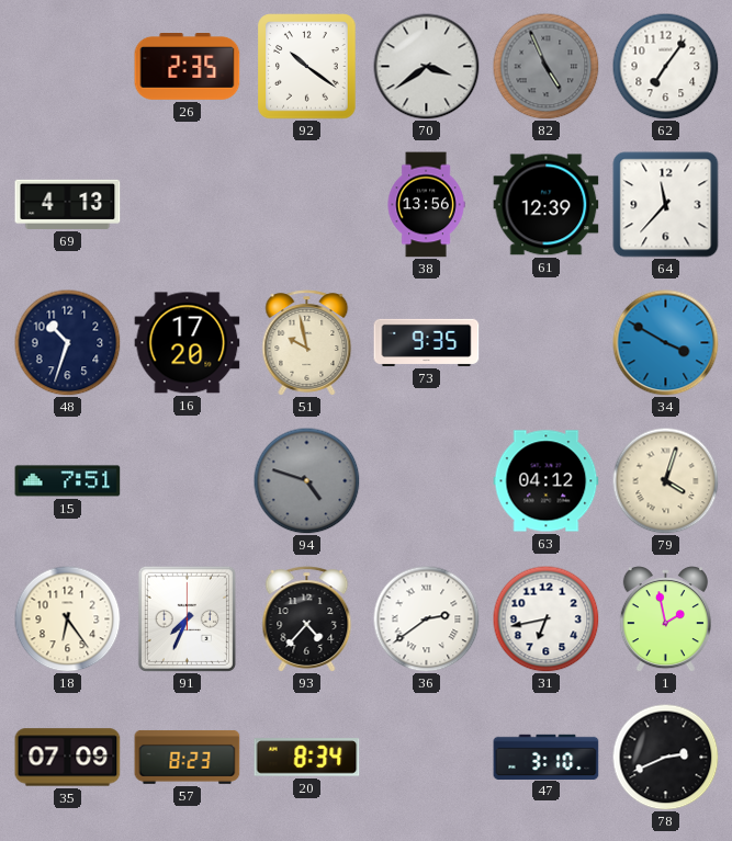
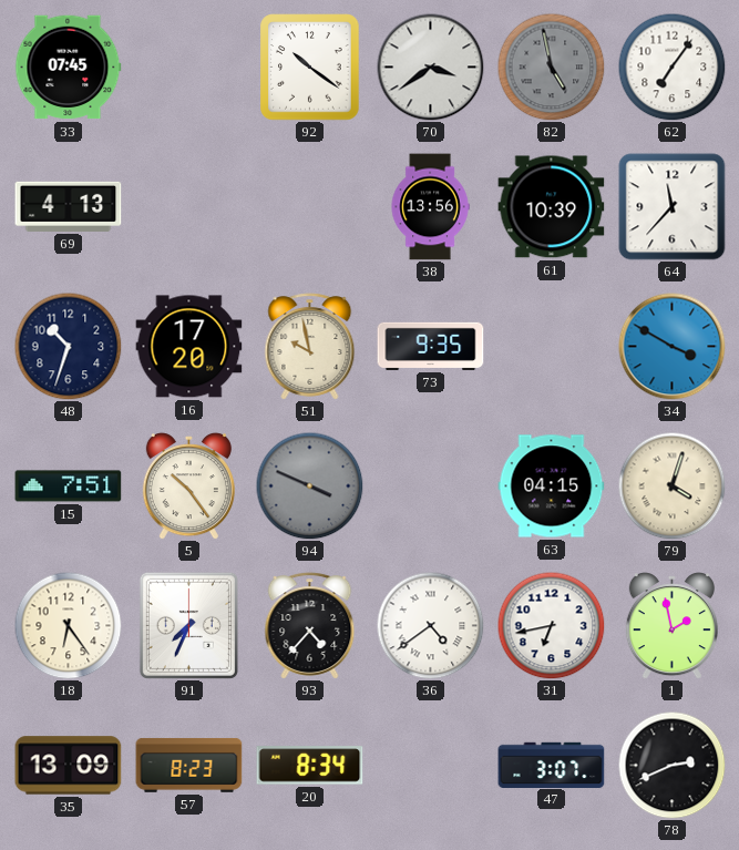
33: none -> 07:45 (69, 68)
26: 2:35 -> none (188, 67)
82: 4:56 -> 4:58 (551, 66)
61: 12:39 -> 10:39 (552, 207)
5: none -> 10:24 (188, 487)
94: 4:48 -> 3:49 (309, 485)
63: 04:12 -> 04:15 (552, 487)
36: 2:39 -> 4:39 (430, 625)
35: 07:09 -> 13:09 (69, 766)
47: 3:10 -> 3:07 (552, 765)
